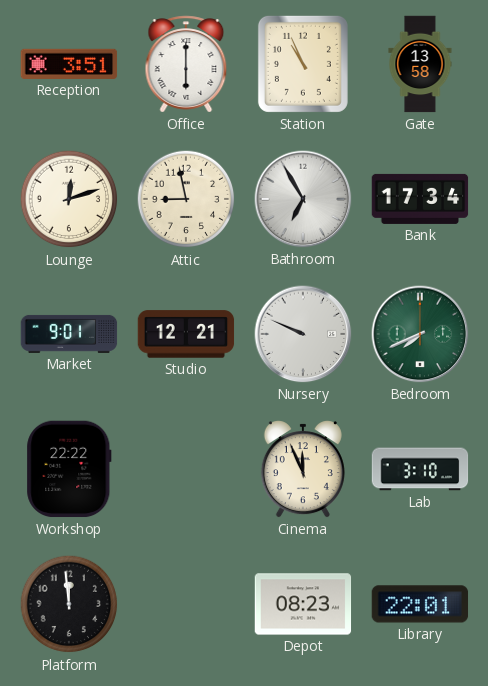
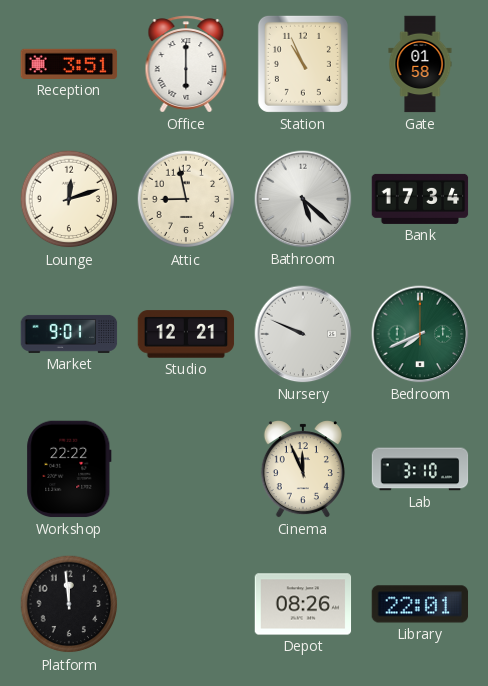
Gate: 13:58 -> 01:58 (420, 64)
Bathroom: 6:55 -> 5:22 (303, 199)
Depot: 08:23 -> 08:26 (303, 604)
